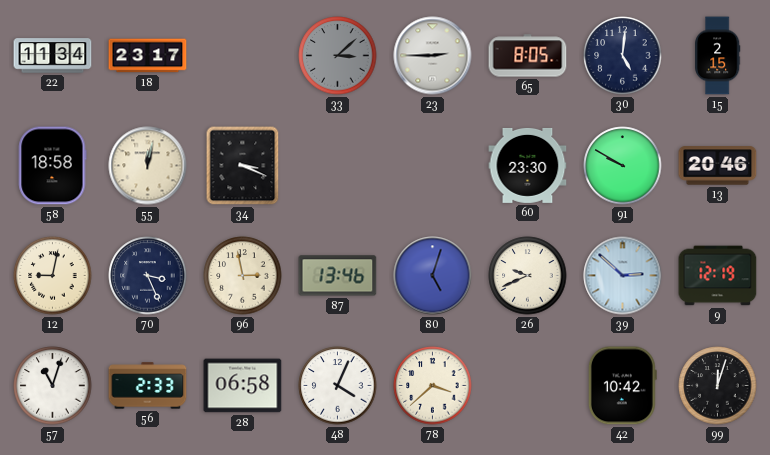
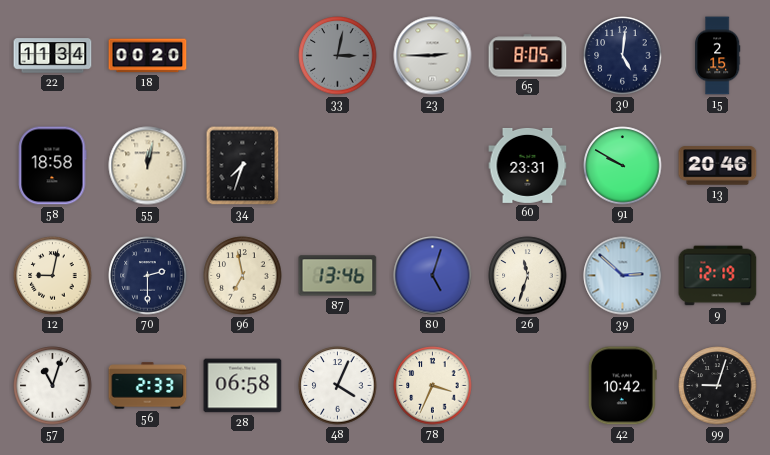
18: 23:17 -> 00:20 (148, 56)
33: 3:08 -> 3:02 (338, 56)
34: 3:19 -> 7:33 (243, 166)
60: 23:30 -> 23:31 (528, 165)
70: 3:26 -> 2:30 (148, 276)
96: 2:58 -> 6:58 (243, 276)
26: 9:41 -> 11:33 (528, 276)
78: 3:38 -> 3:34 (433, 386)
99: 12:03 -> 9:03 (718, 386)
